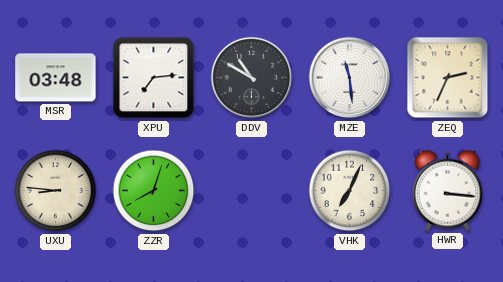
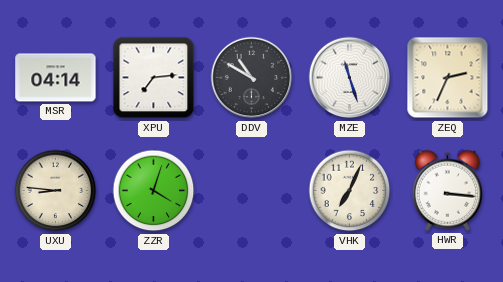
MSR: 03:48 -> 04:14 (56, 78)
MZE: 11:29 -> 11:27 (350, 78)
ZZR: 8:03 -> 4:03 (154, 191)
